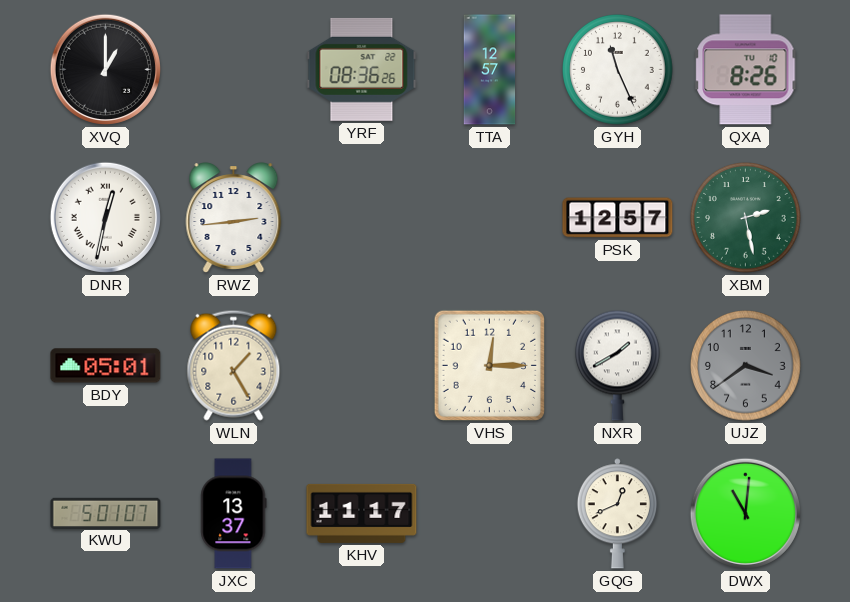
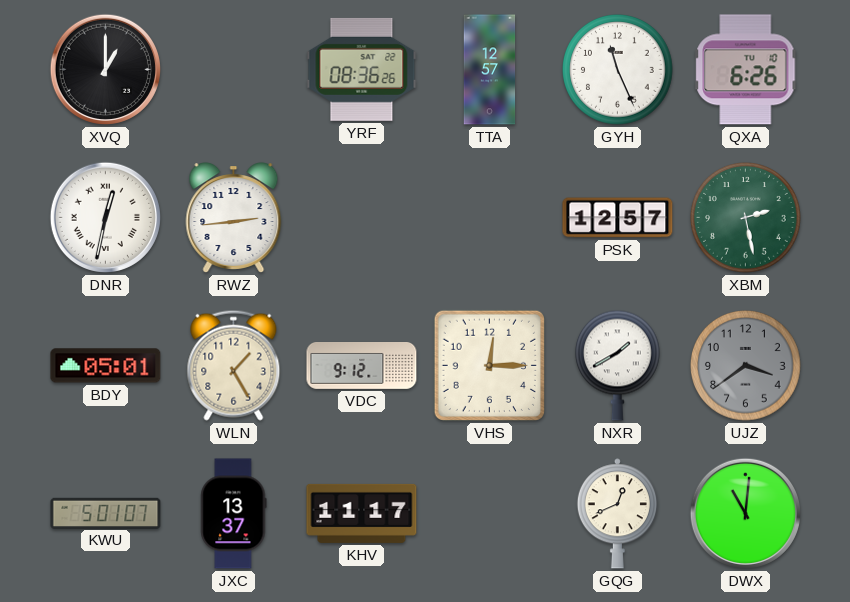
QXA: 8:26 -> 6:26 (746, 70)
VDC: none -> 9:12 (362, 366)
